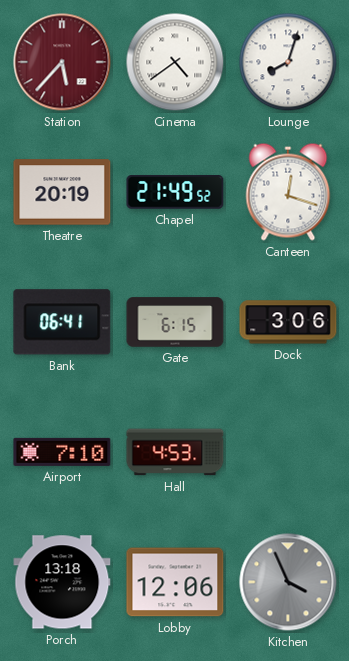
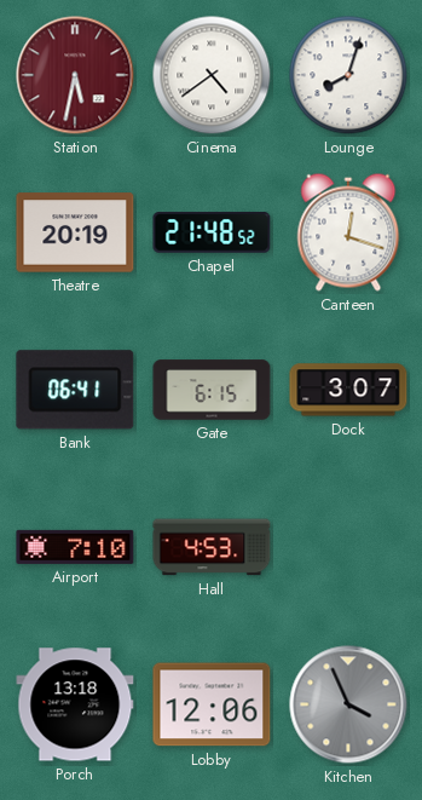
Station: 5:37 -> 5:32 (75, 75)
Chapel: 21:49 -> 21:48 (212, 232)
Dock: 3:06 -> 3:07 (348, 390)
